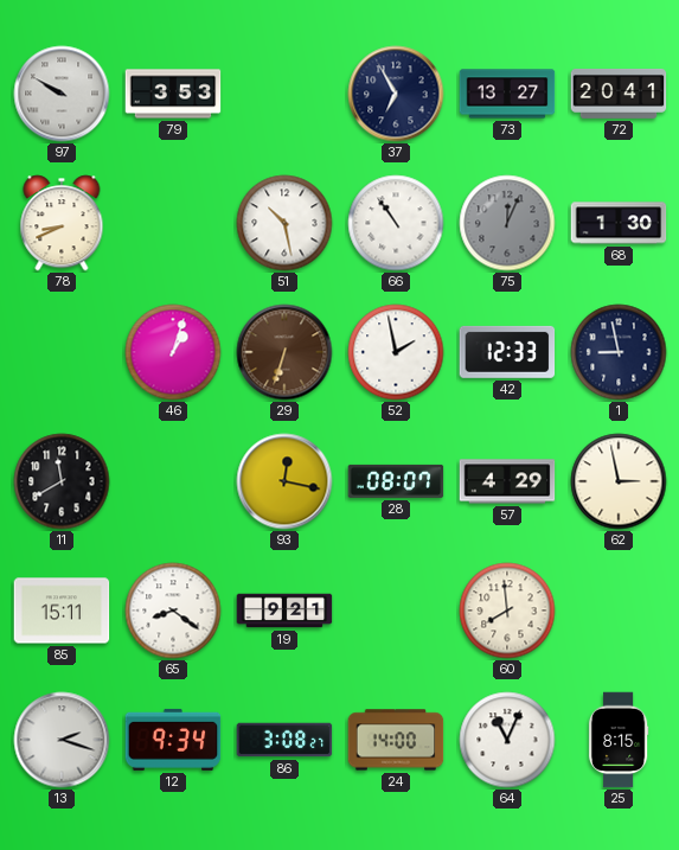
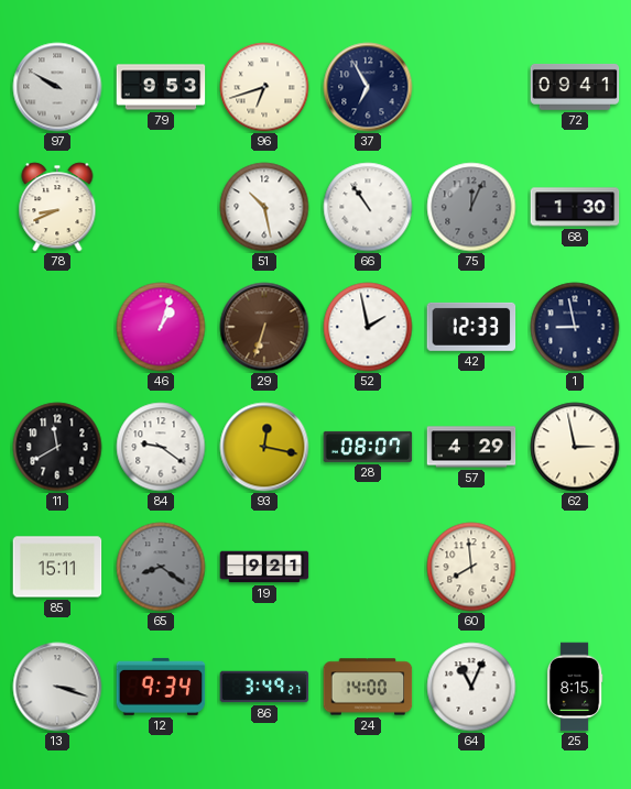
79: 3:53 -> 9:53 (161, 87)
96: none -> 6:42 (264, 87)
73: 13:27 -> none (507, 94)
72: 20:41 -> 09:41 (575, 87)
84: none -> 9:21 (161, 447)
65 dial: white -> grey (161, 567)
13: 2:18 -> 3:18 (57, 687)
86: 3:08 -> 3:49 (264, 687)
